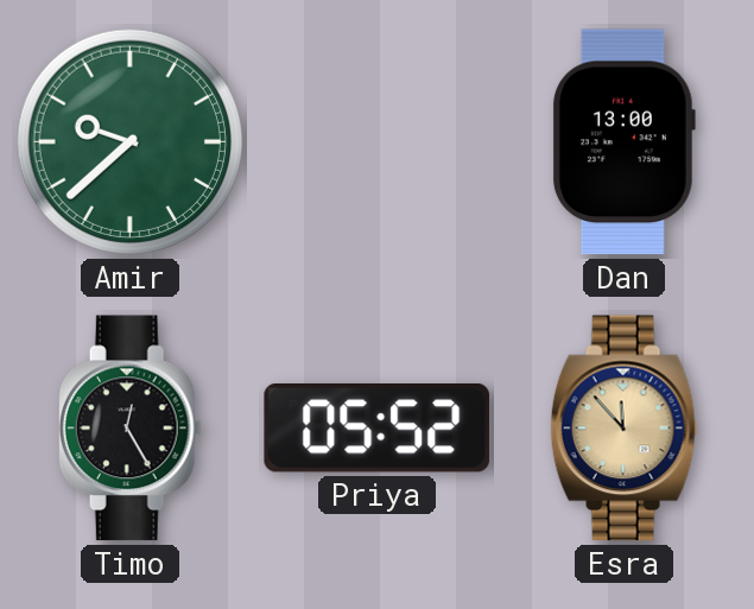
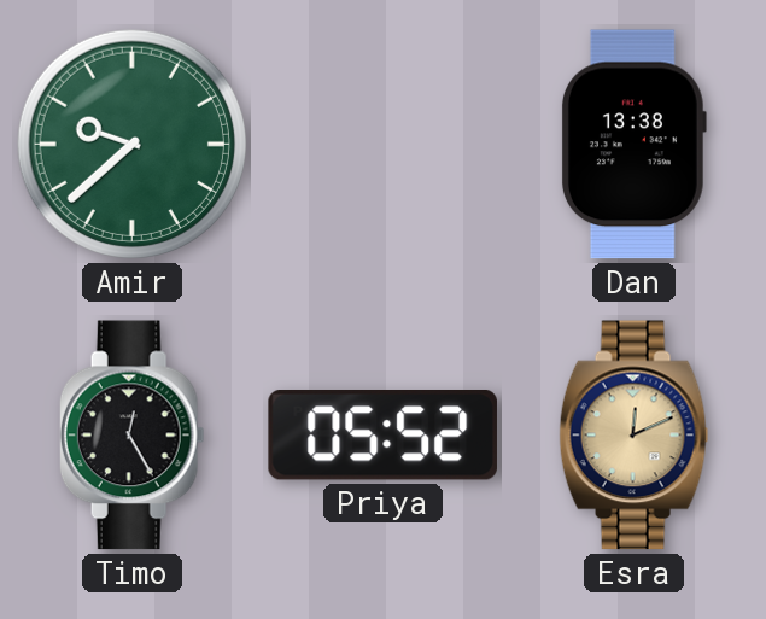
Dan: 13:00 -> 13:38 (633, 145)
Esra: 11:53 -> 12:11 (635, 436)
